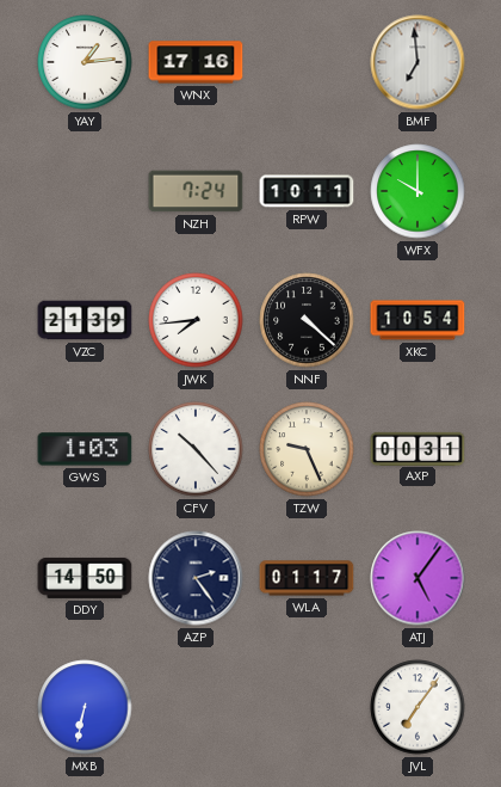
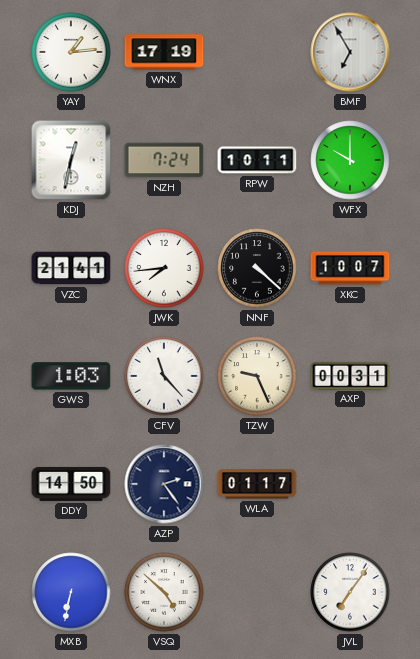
WNX: 17:16 -> 17:19 (164, 52)
BMF: 6:59 -> 6:55 (350, 52)
KDJ: none -> 12:32 (71, 160)
VZC: 21:39 -> 21:41 (71, 268)
XKC: 10:54 -> 10:07 (350, 268)
CFV: 10:23 -> 11:23 (164, 376)
ATJ: 5:06 -> none (417, 578)
VSQ: none -> 4:52 (164, 592)
